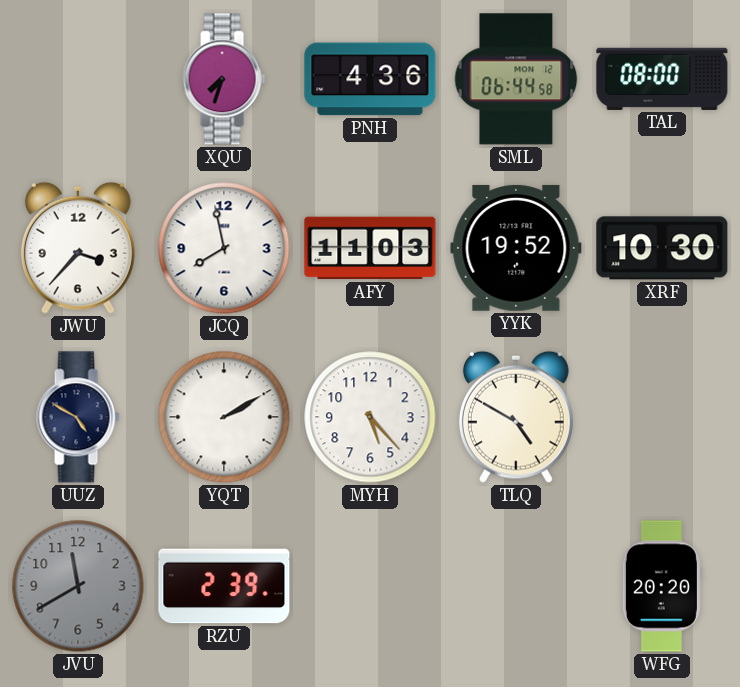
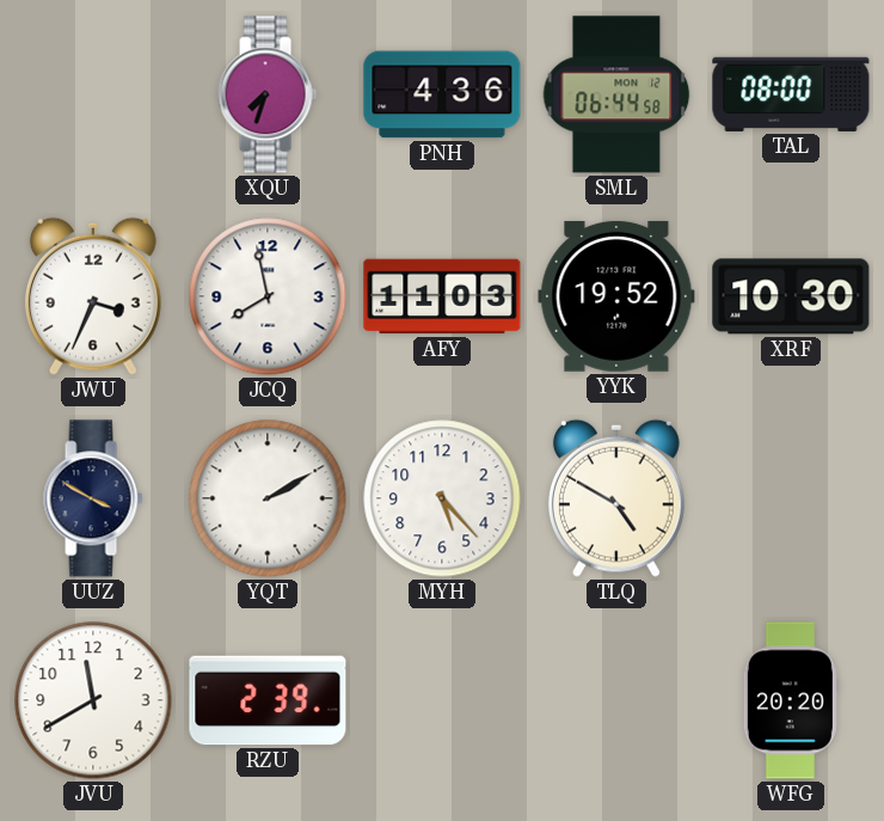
JWU: 3:37 -> 3:34 (93, 296)
UUZ: 4:50 -> 3:50 (93, 498)
JVU dial: grey -> white (93, 700)
